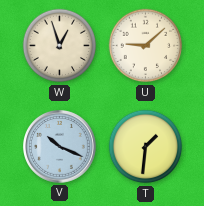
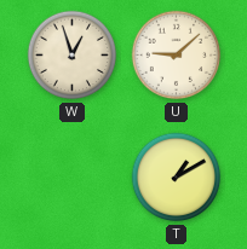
V: 10:19 -> none (60, 147)
T: 1:31 -> 1:10 (177, 178)
